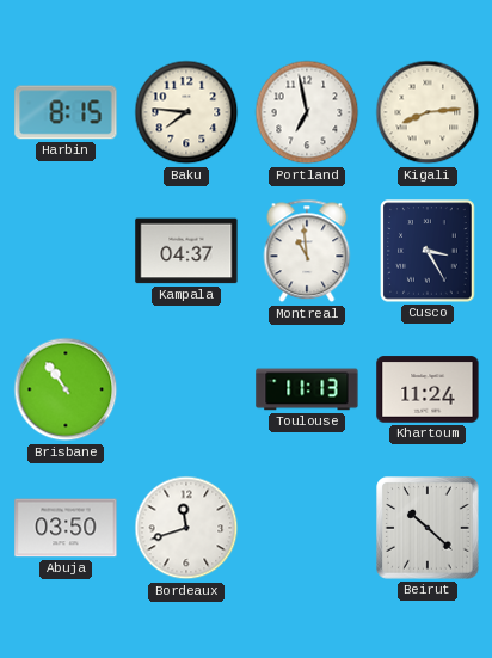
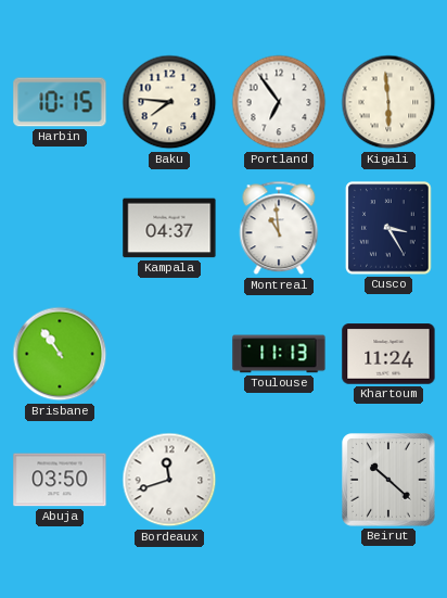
Harbin: 8:15 -> 10:15 (60, 102)
Portland: 6:58 -> 6:54 (279, 102)
Kigali: 8:14 -> 5:59 (388, 102)
